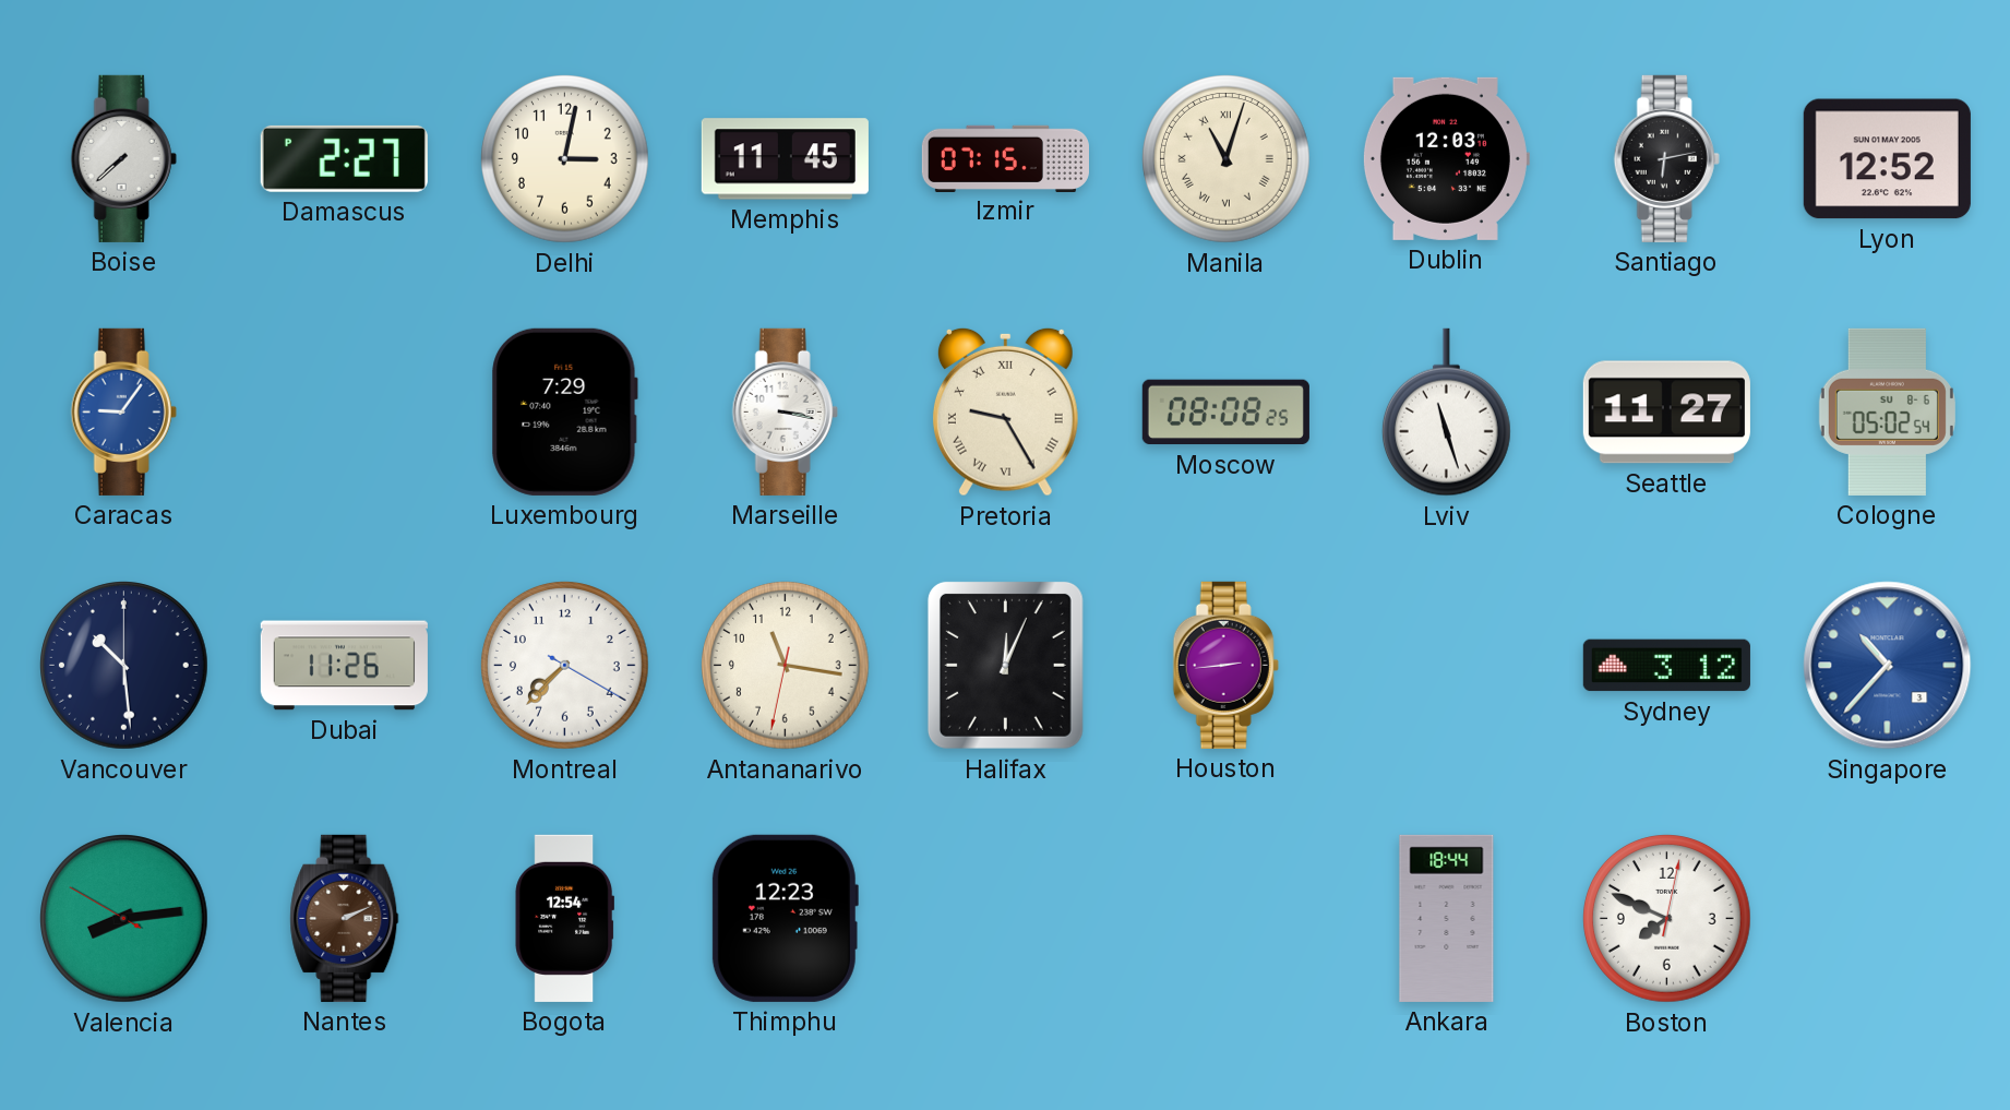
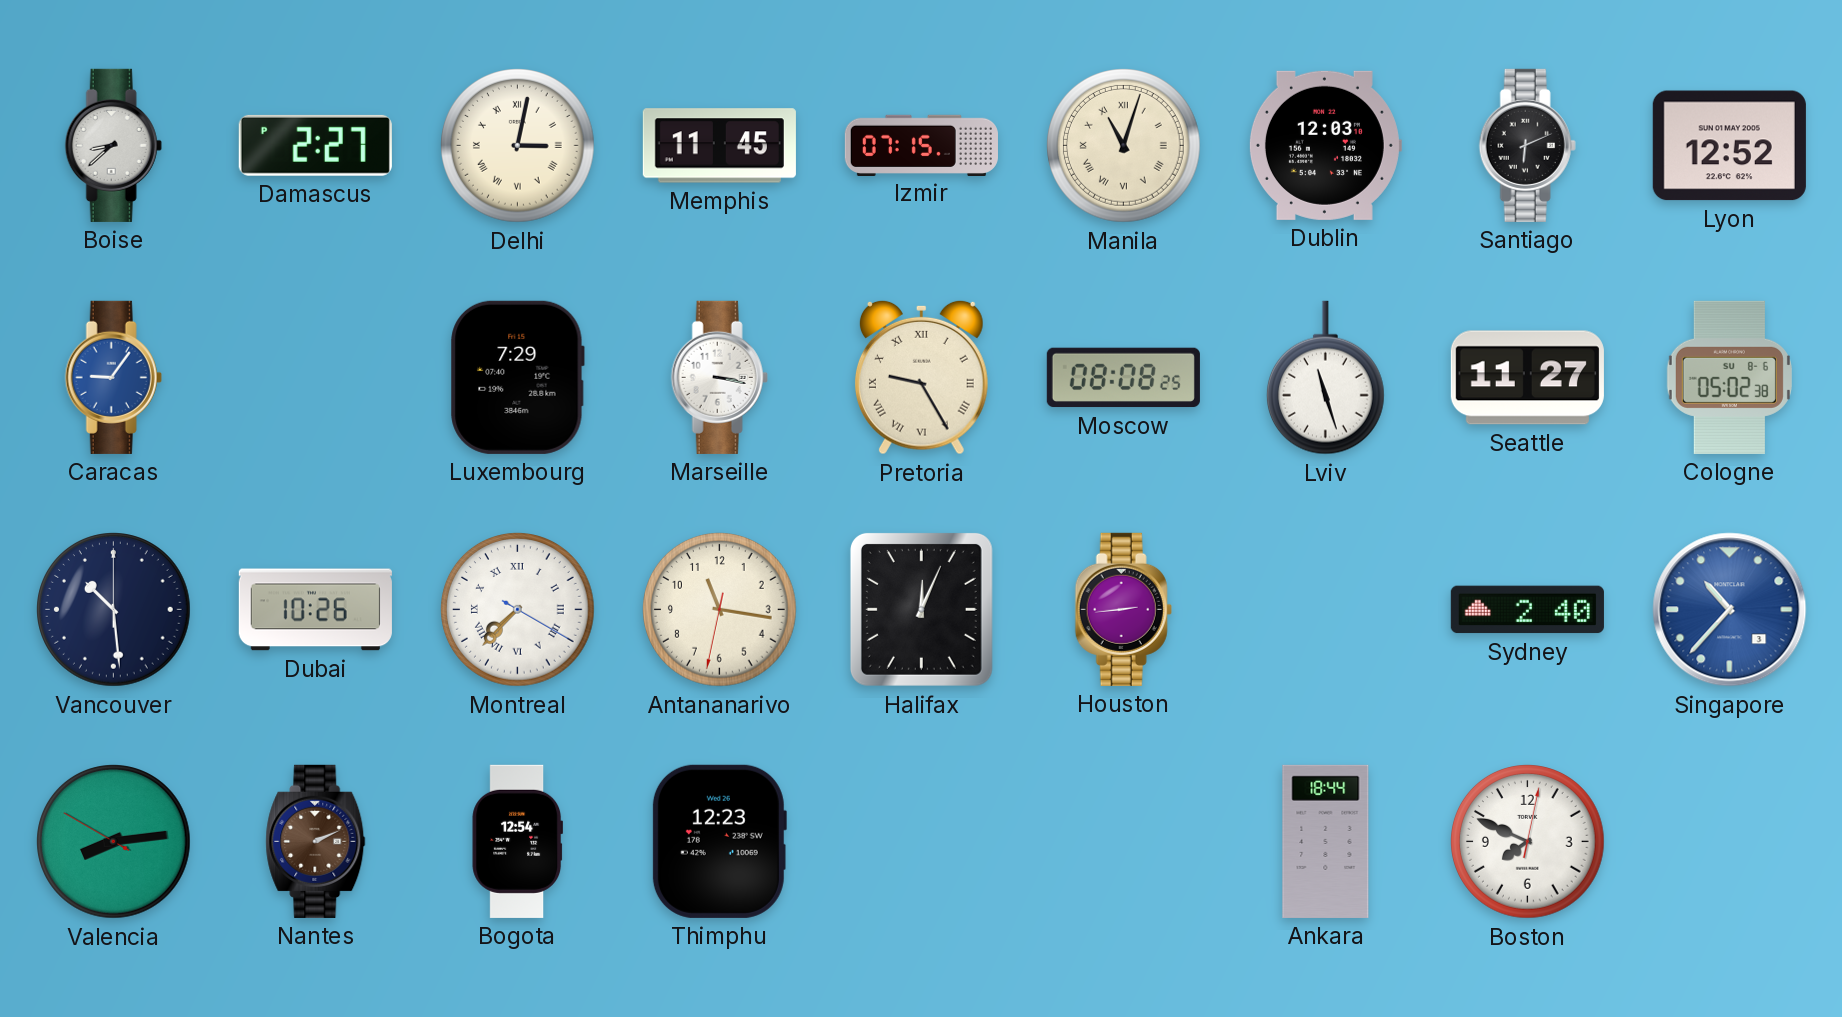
Boise: 7:38 -> 8:38 (113, 145)
Delhi numerals: Arabic -> Roman (518, 146)
Santiago: 6:13 -> 6:11 (1527, 145)
Cologne: 05:02:54 -> 05:02:38 (1729, 377)
Dubai: 11:26 -> 10:26 (315, 610)
Montreal numerals: Arabic -> Roman (518, 610)
Sydney: 3:12 -> 2:40 (1527, 610)
